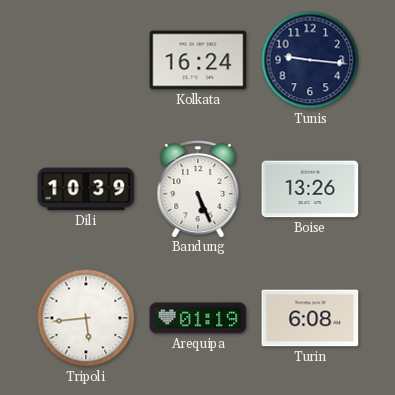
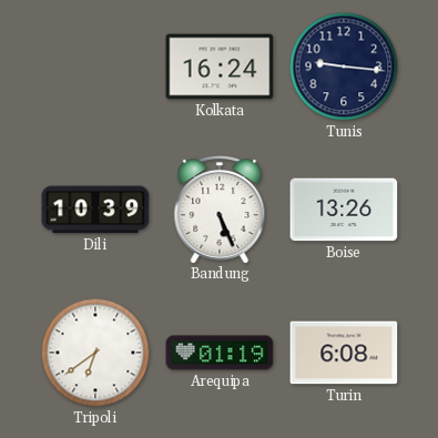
Tripoli: 5:44 -> 6:39 (95, 353)
